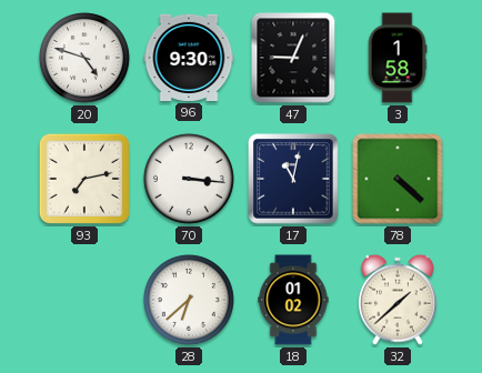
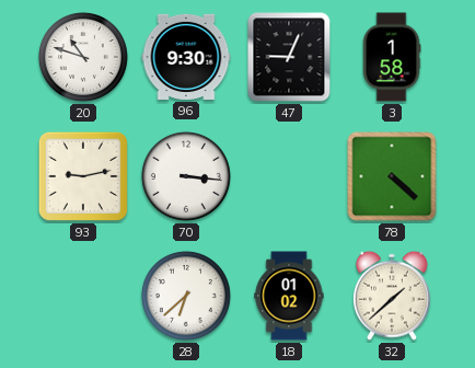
20: 4:48 -> 10:48 (83, 57)
93: 7:13 -> 9:13 (83, 176)
17: 11:02 -> none (293, 179)
